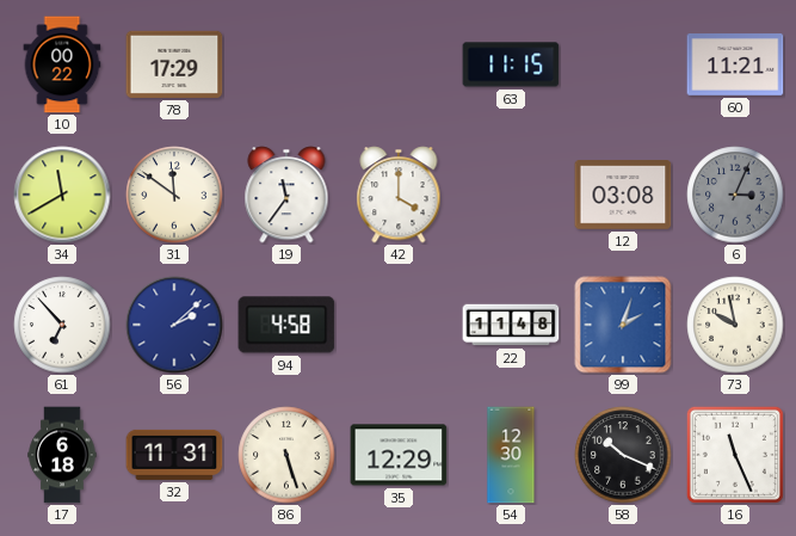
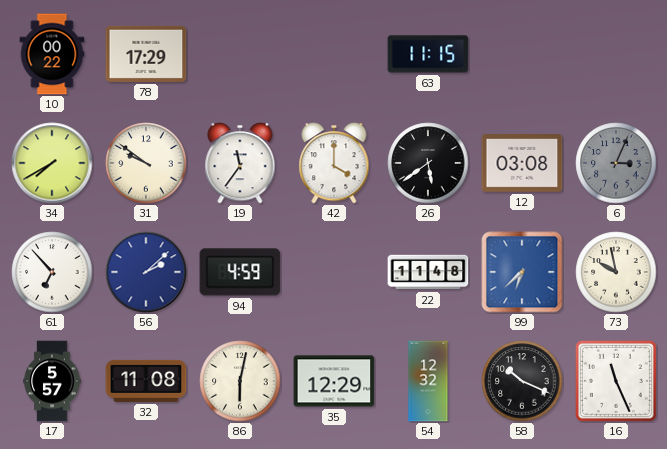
60: 11:21 -> none (735, 66)
34: 11:40 -> 7:40 (52, 163)
31: 11:51 -> 9:51 (146, 163)
26: none -> 5:39 (428, 163)
94: 4:58 -> 4:59 (240, 272)
99: 2:03 -> 6:38 (522, 272)
17: 6:18 -> 5:57 (52, 381)
32: 11:31 -> 11:08 (146, 381)
86: 5:27 -> 6:02 (240, 381)
54: 12:30 -> 12:32 (428, 381)
